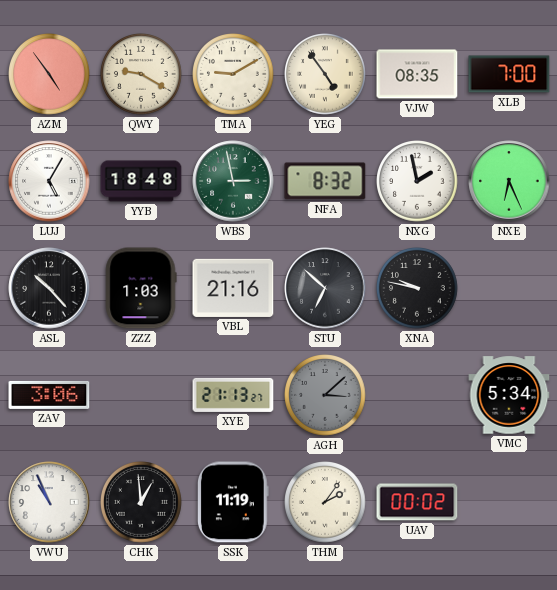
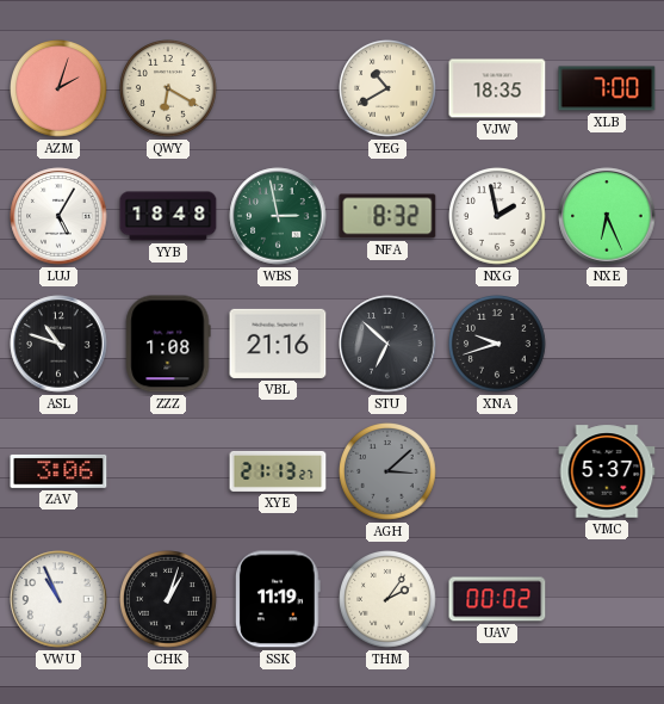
AZM: 4:54 -> 2:03 (60, 89)
QWY: 9:20 -> 6:20 (169, 89)
TMA: 9:10 -> none (234, 75)
YEG: 4:54 -> 10:40 (389, 89)
VJW: 08:35 -> 18:35 (497, 88)
ASL: 10:23 -> 10:48 (58, 344)
ZZZ: 1:03 -> 1:08 (168, 344)
XNA: 9:47 -> 9:42 (498, 345)
VMC: 5:34 -> 5:37 (607, 471)
CHK: 12:59 -> 1:03 (169, 600)
